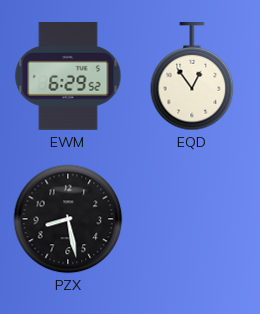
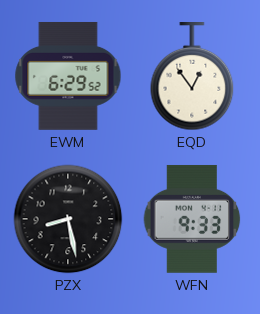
WFN: none -> 9:33 (192, 219)
